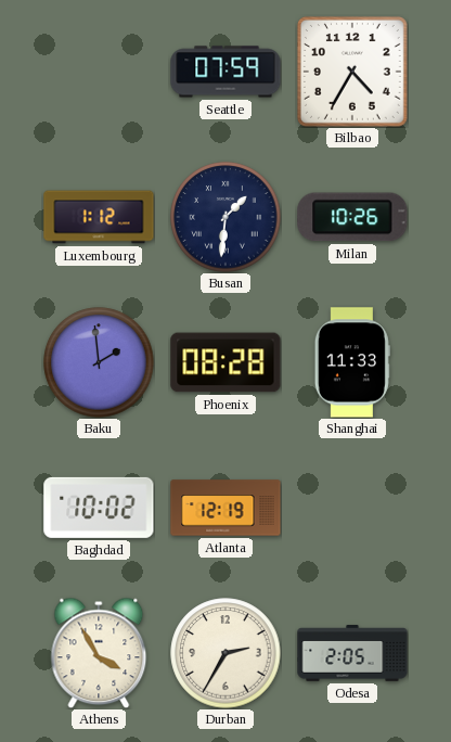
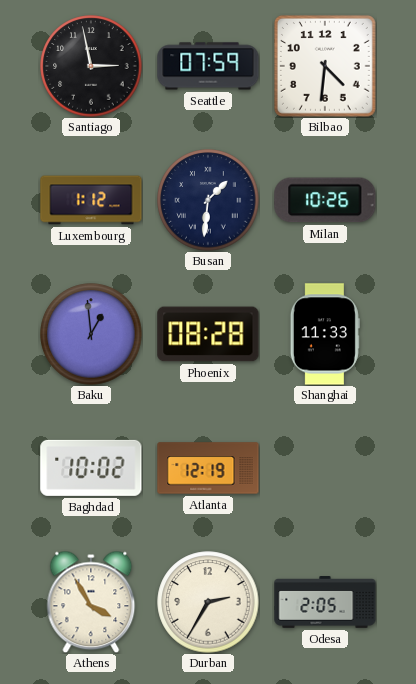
Santiago: none -> 2:58 (91, 66)
Bilbao: 4:35 -> 4:31 (325, 66)
Baku: 1:59 -> 12:59 (91, 334)
